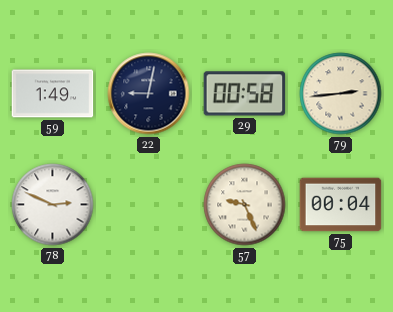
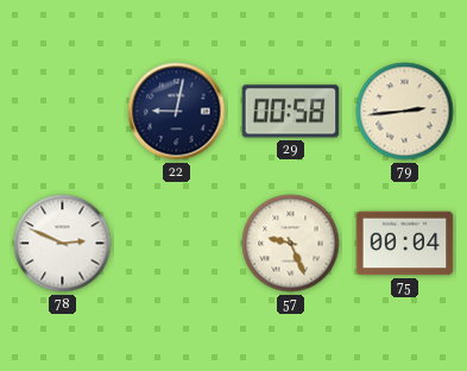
59: 1:49 -> none (53, 94)
